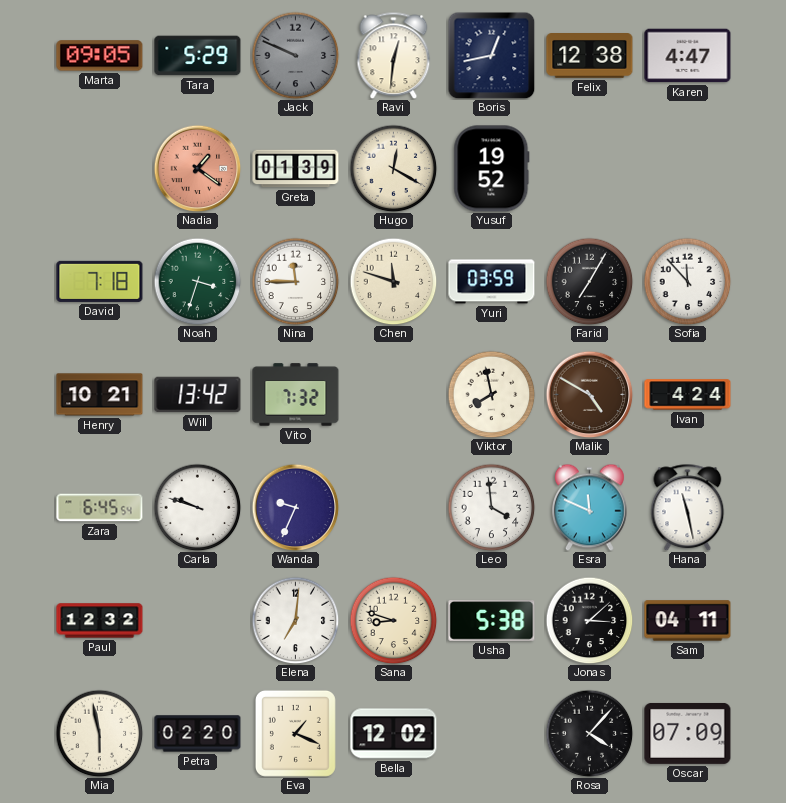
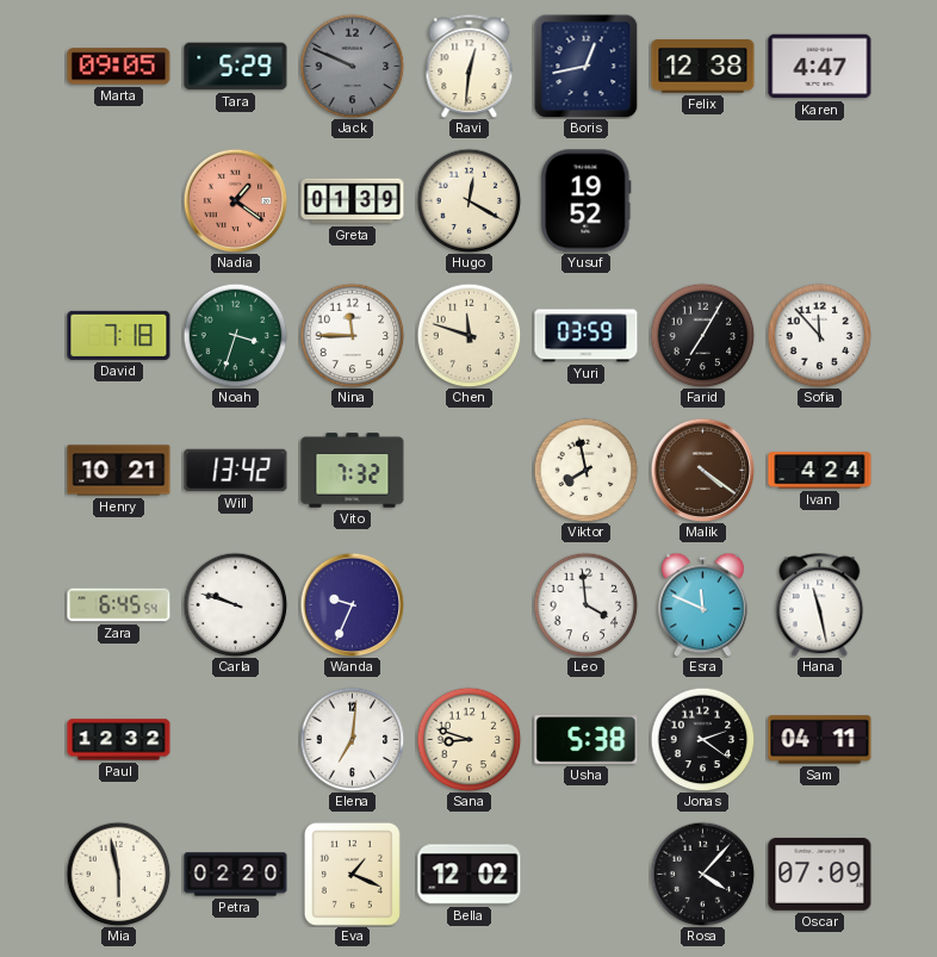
Malik: 4:50 -> 4:21 (702, 470)
Jonas: 3:08 -> 2:21 (702, 739)
